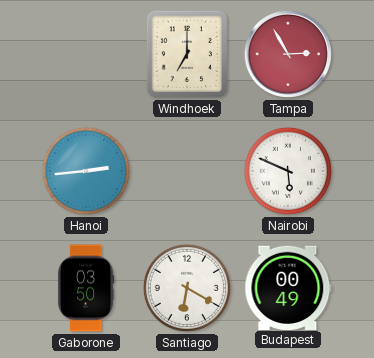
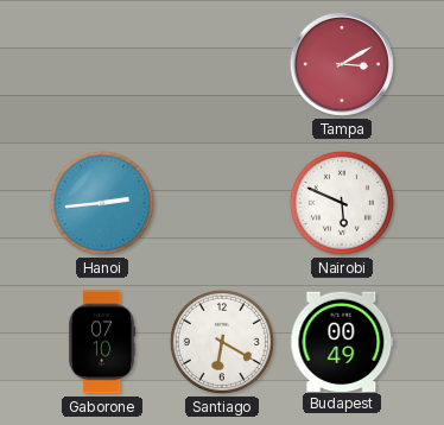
Windhoek: 7:00 -> none (187, 54)
Tampa: 2:55 -> 3:10 (342, 64)
Gaborone: 03:50 -> 07:10 (102, 342)
